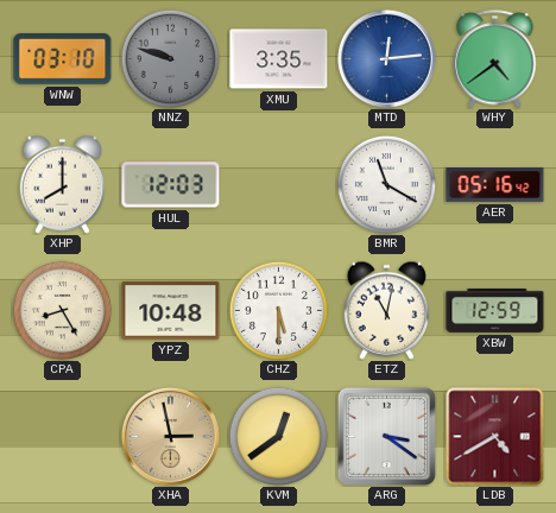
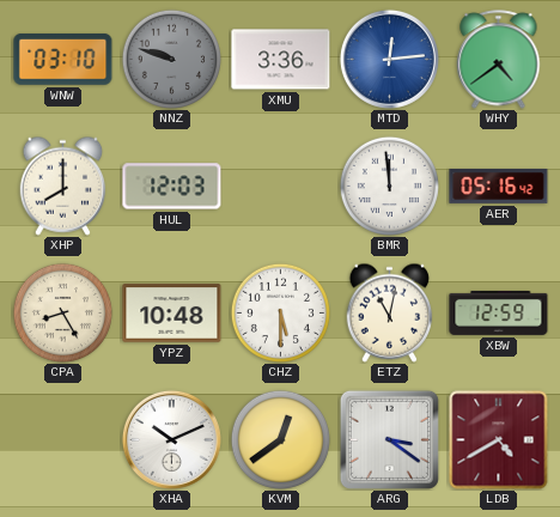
XMU: 3:35 -> 3:36 (281, 60)
BMR: 11:20 -> 11:59 (389, 185)
XHA: 2:58 -> 10:11 (171, 439)
XHA dial: champagne -> white (171, 439)
